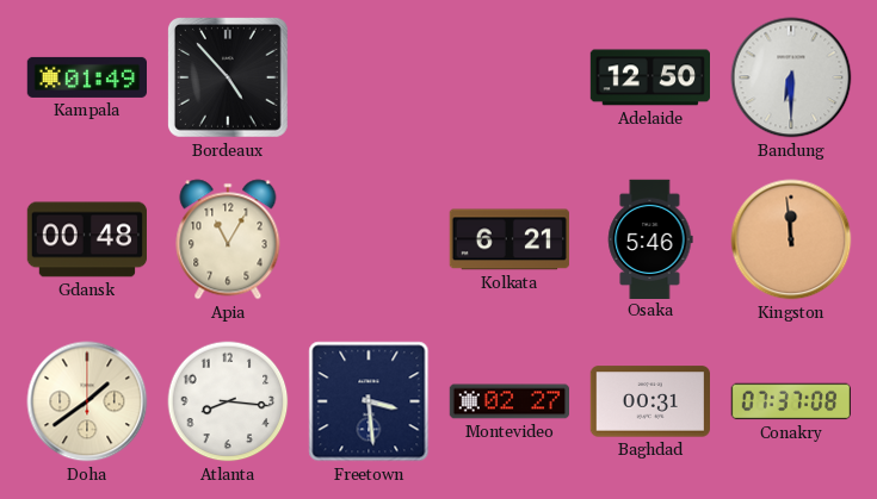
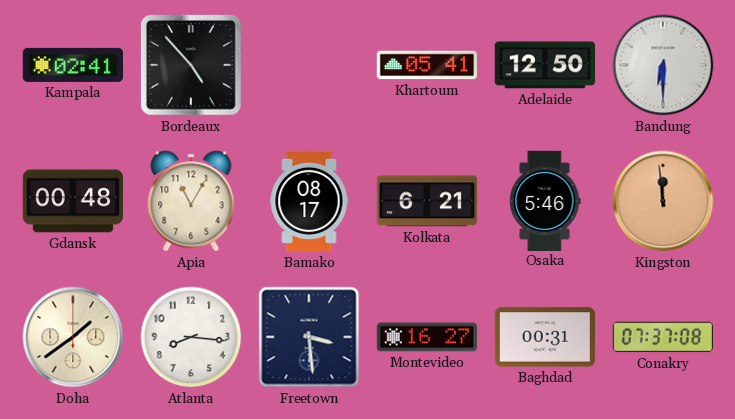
Kampala: 01:49 -> 02:41 (73, 65)
Khartoum: none -> 05:41 (427, 65)
Bamako: none -> 08:17 (309, 201)
Montevideo: 02:27 -> 16:27 (426, 337)
